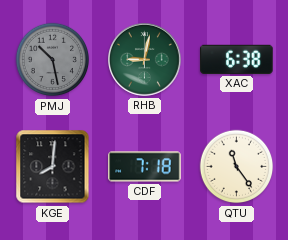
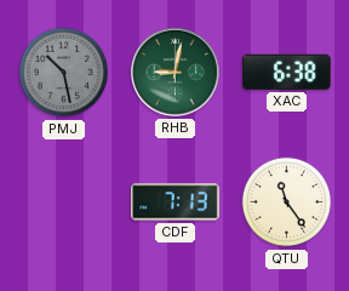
KGE: 8:01 -> none (53, 167)
CDF: 7:18 -> 7:13 (176, 202)
